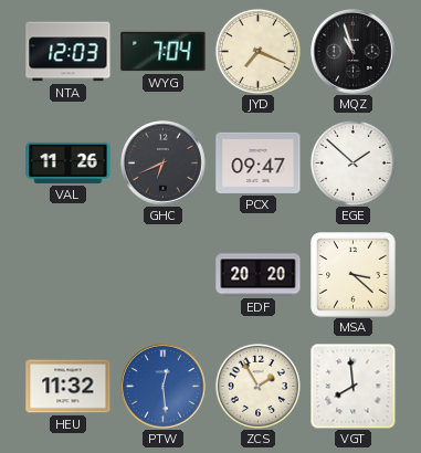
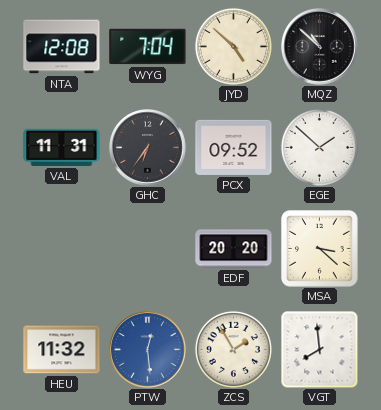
NTA: 12:03 -> 12:08 (62, 47)
JYD: 7:19 -> 4:52 (233, 46)
MQZ: 10:57 -> 10:52 (320, 47)
VAL: 11:26 -> 11:31 (62, 147)
GHC: 6:41 -> 6:36 (148, 148)
PCX: 09:47 -> 09:52 (234, 147)
